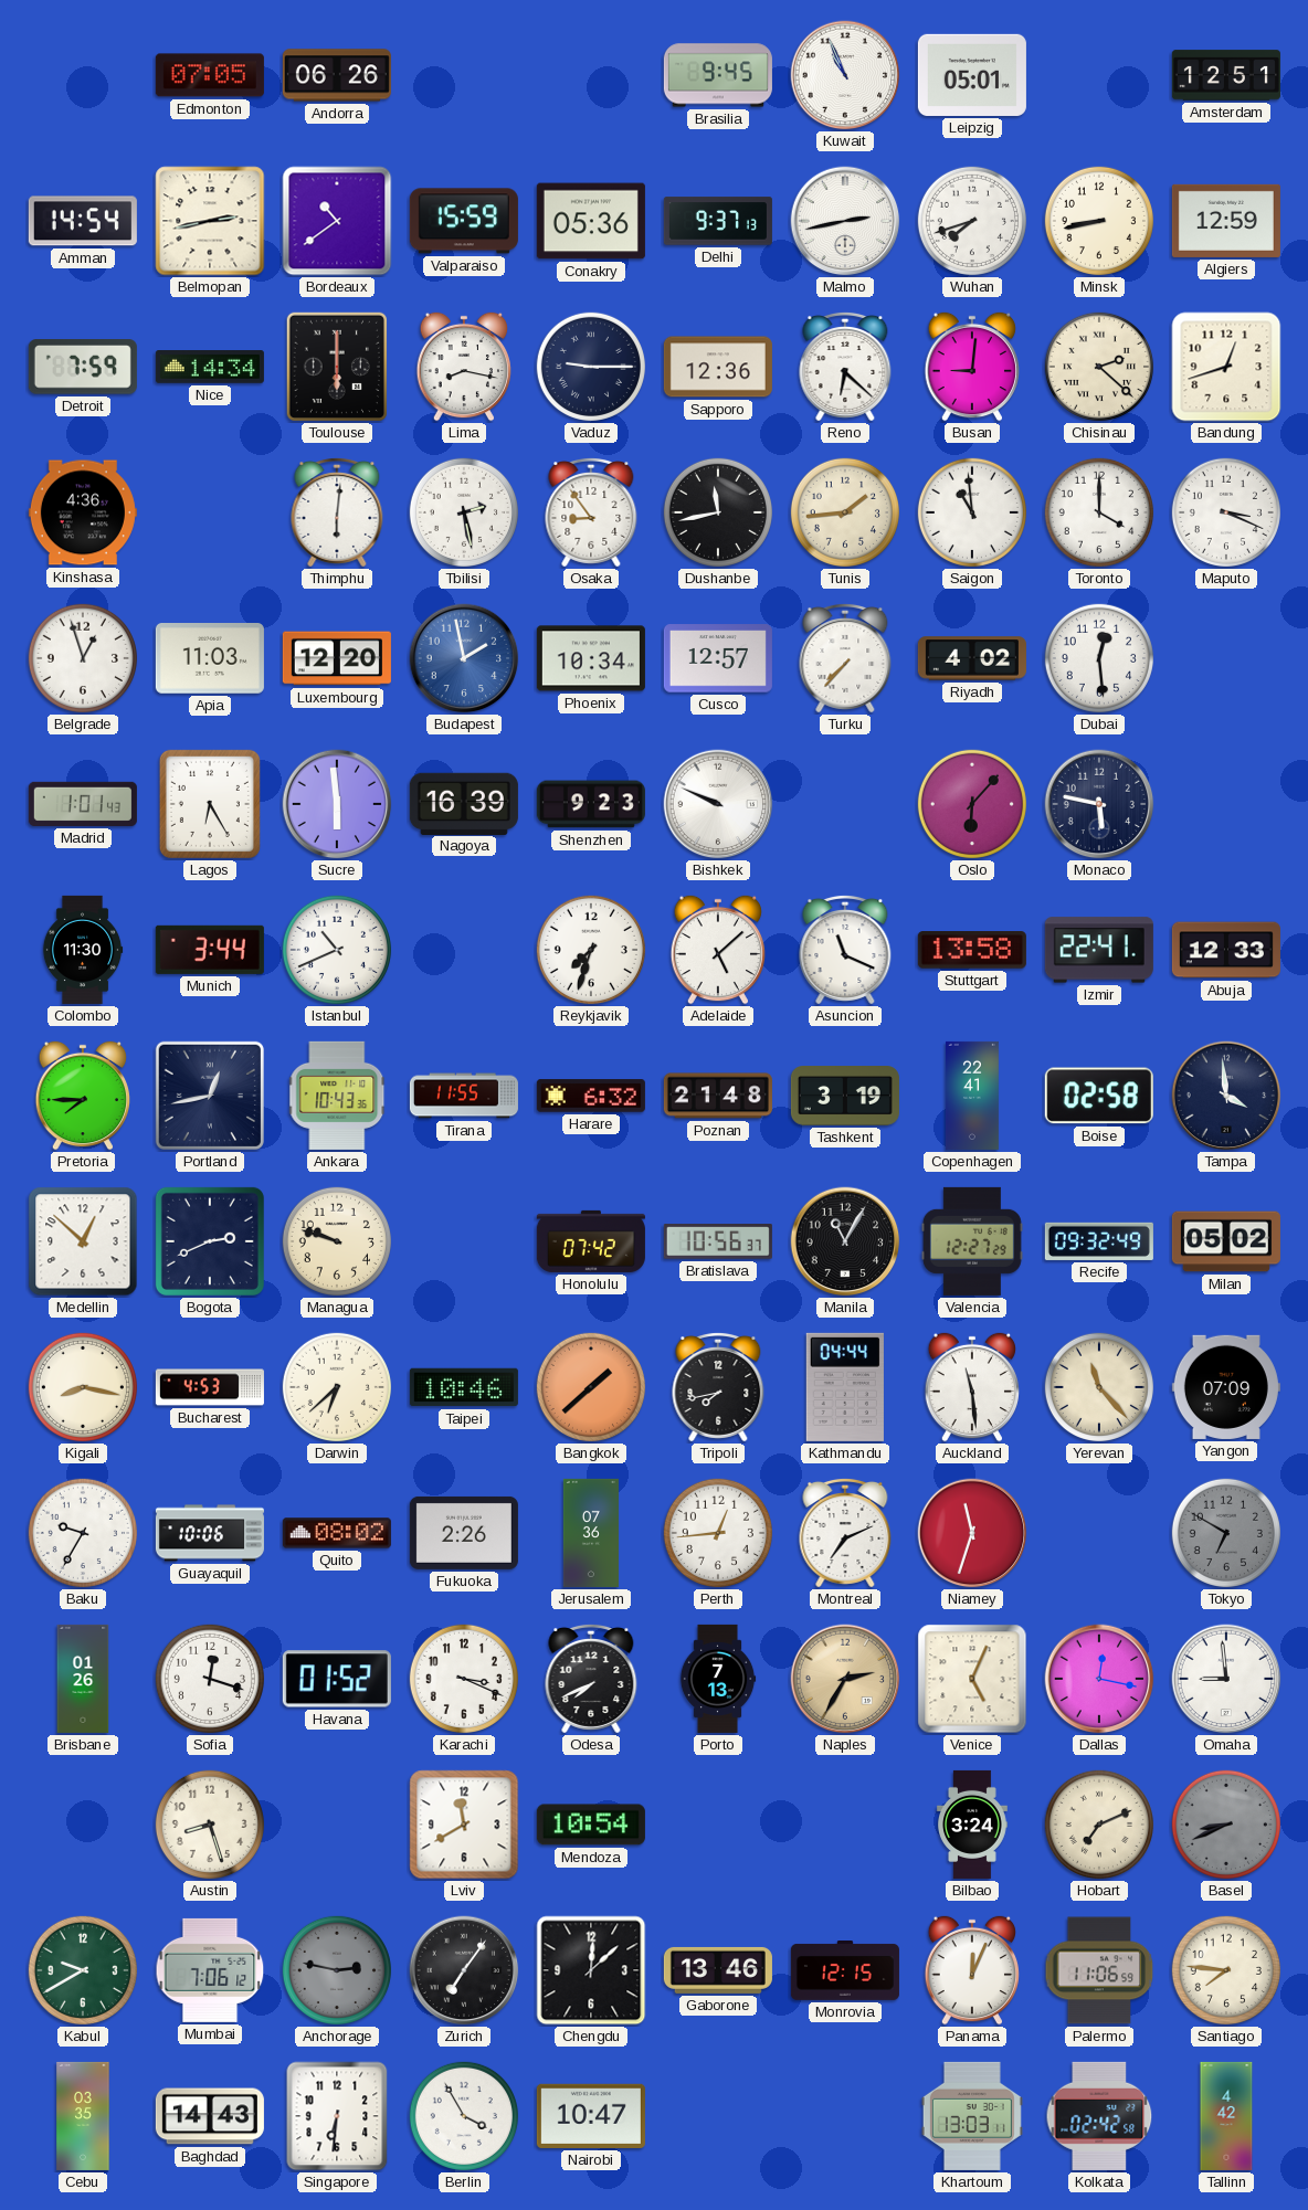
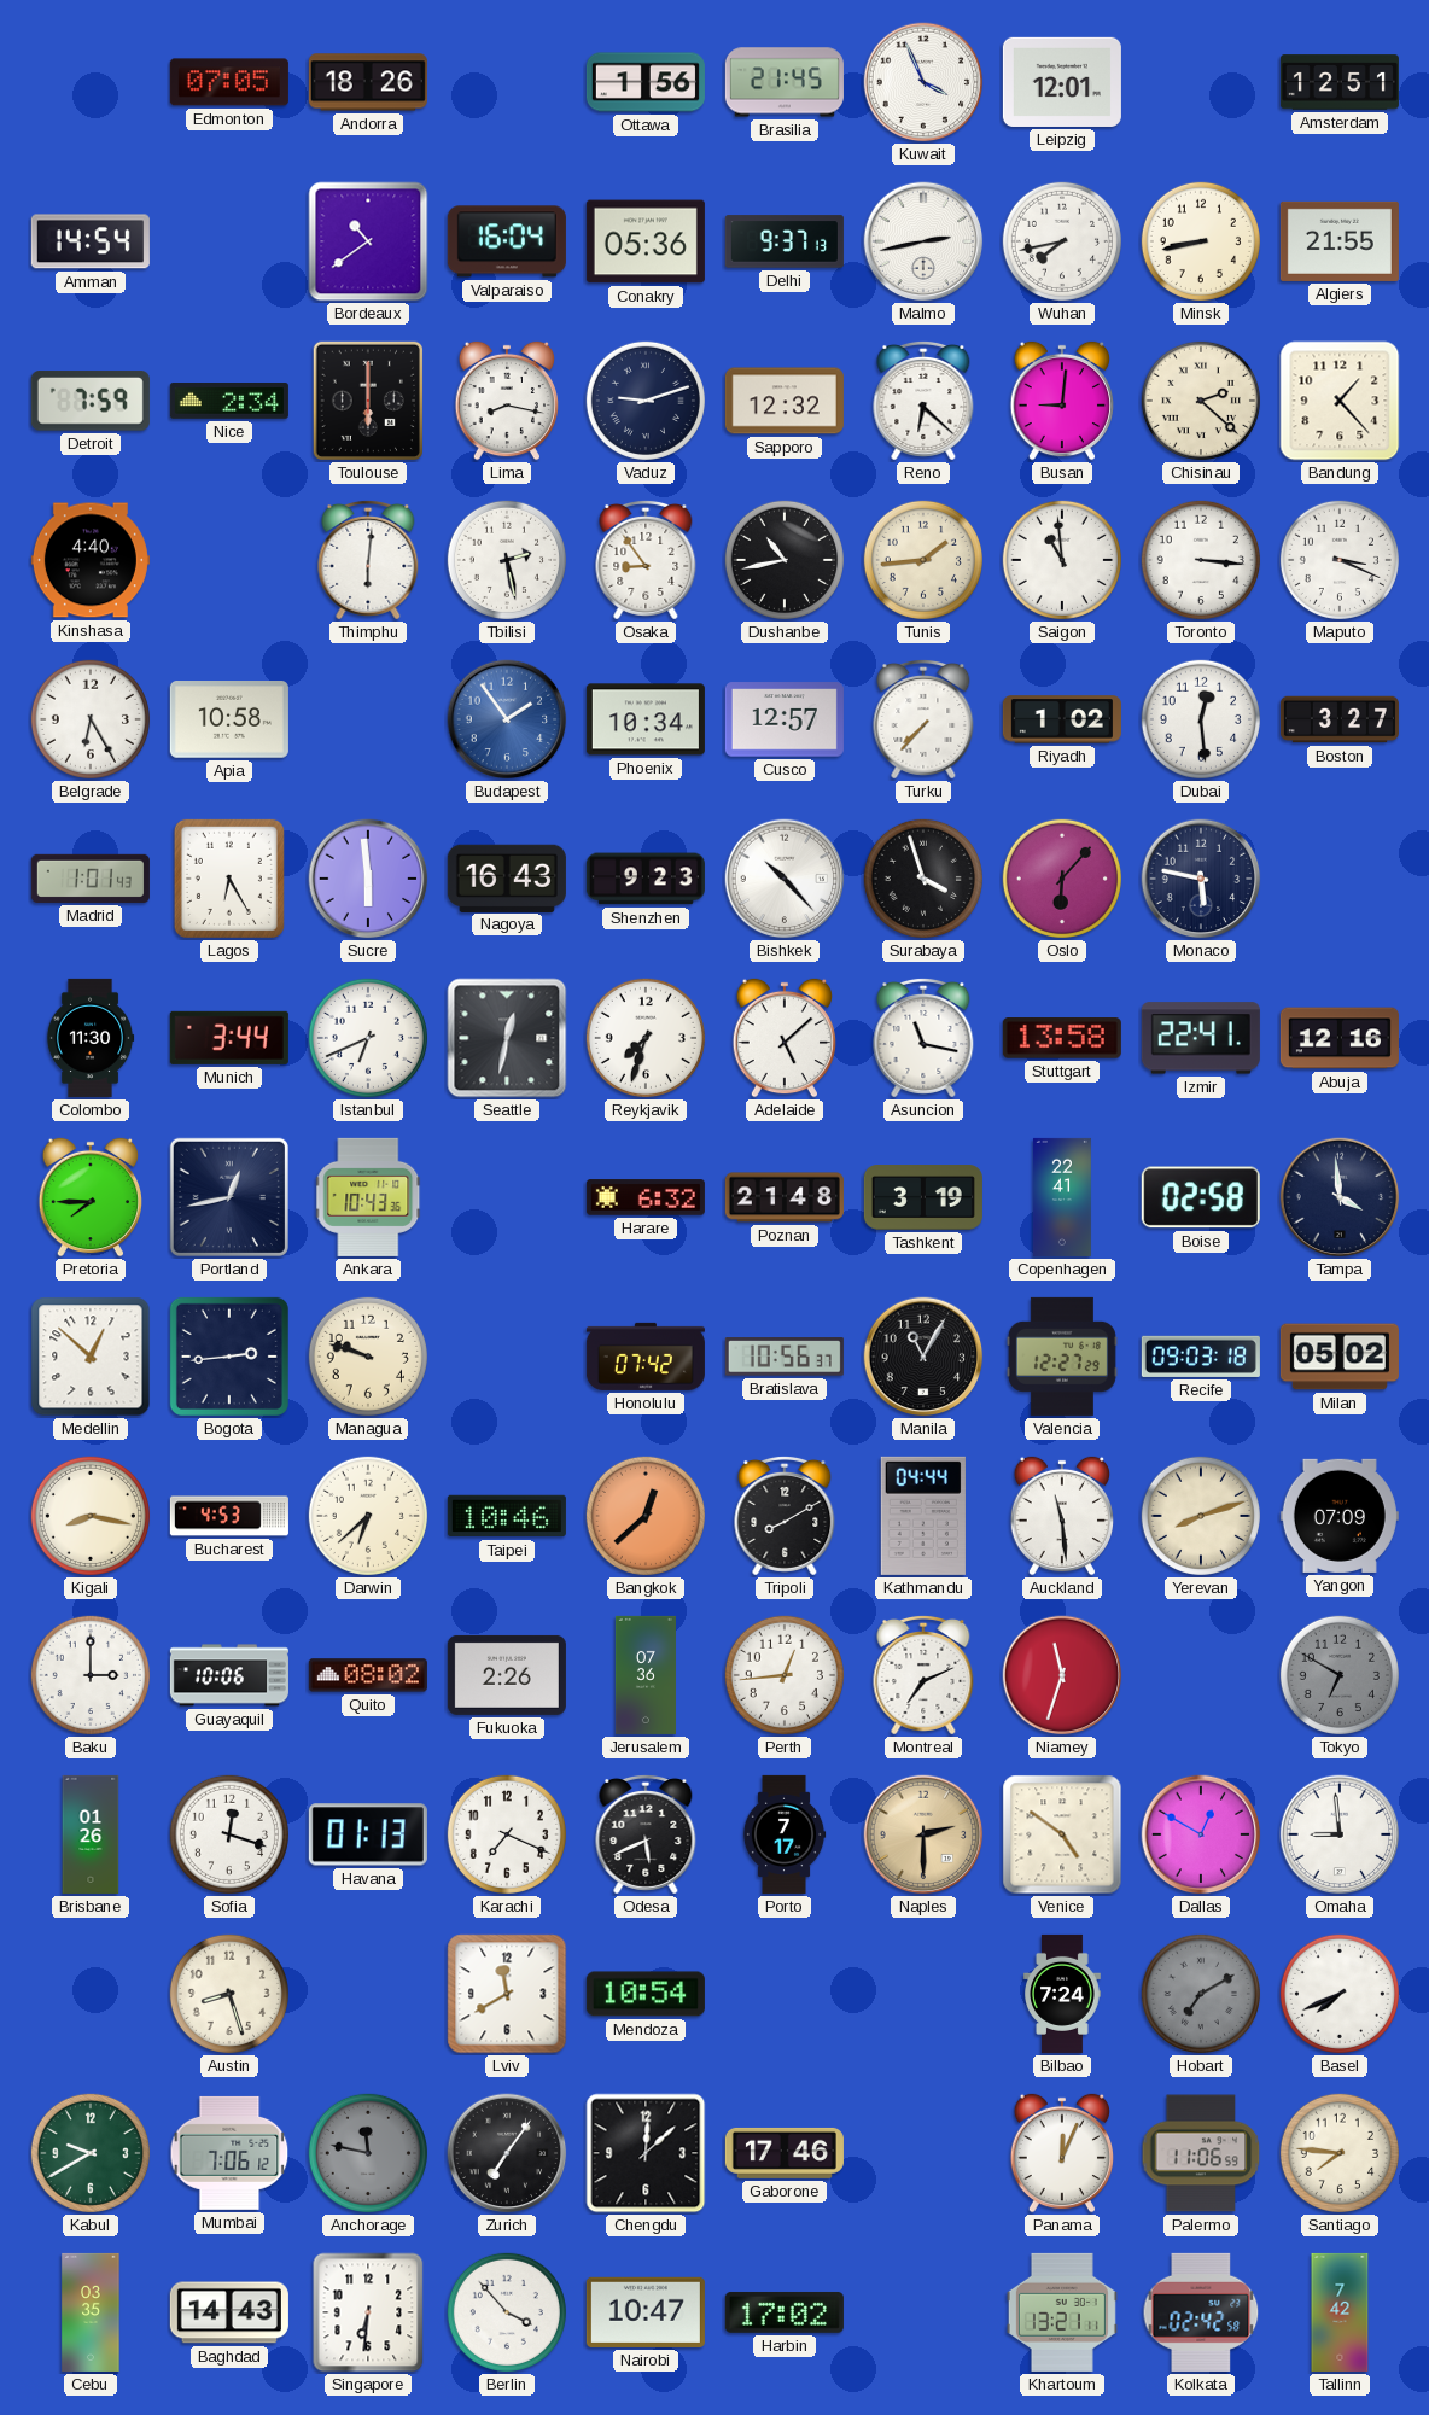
Andorra: 06:26 -> 18:26 (368, 82)
Ottawa: none -> 1:56 (646, 82)
Brasilia: 9:45 -> 21:45 (785, 82)
Kuwait: 10:56 -> 3:56 (923, 82)
Leipzig: 05:01 -> 12:01 (1062, 82)
Belmopan: 2:43 -> none (210, 221)
Valparaiso: 15:59 -> 16:04 (507, 241)
Wuhan: 7:42 -> 7:43 (1062, 241)
Algiers: 12:59 -> 21:55 (1340, 241)
Nice: 14:34 -> 2:34 (229, 402)
Vaduz: 9:15 -> 9:12 (646, 401)
Sapporo: 12:36 -> 12:32 (785, 401)
Bandung: 12:42 -> 1:23 (1340, 401)
Kinshasa: 4:36 -> 4:40 (91, 560)
Dushanbe: 11:43 -> 10:43 (785, 560)
Toronto: 4:00 -> 3:16 (1201, 560)
Belgrade: 12:57 -> 6:25 (91, 719)
Apia: 11:03 -> 10:58 (229, 721)
Luxembourg: 12:20 -> none (337, 658)
Budapest: 1:58 -> 1:54 (507, 719)
Riyadh: 4:02 -> 1:02 (1062, 719)
Boston: none -> 3:27 (1340, 719)
Nagoya: 16:39 -> 16:43 (507, 877)
Bishkek: 9:49 -> 10:23 (785, 879)
Surabaya: none -> 3:57 (923, 879)
Istanbul: 10:41 -> 6:41 (368, 1038)
Seattle: none -> 12:32 (507, 1038)
Asuncion: 11:19 -> 11:17 (923, 1039)
Abuja: 12:33 -> 12:16 (1340, 1038)
Tirana: 11:55 -> none (464, 1096)
Bogota: 2:41 -> 2:44 (229, 1357)
Recife: 09:32 -> 09:03 (1201, 1357)
Bangkok: 1:38 -> 12:38 (646, 1516)
Tripoli: 7:43 -> 8:10 (785, 1517)
Yerevan: 11:23 -> 8:12 (1201, 1516)
Baku: 9:35 -> 3:00 (91, 1675)
Havana: 01:52 -> 01:13 (368, 1834)
Karachi: 3:19 -> 7:19 (507, 1834)
Odesa: 7:41 -> 5:41 (646, 1836)
Porto: 7:13 -> 7:17 (785, 1834)
Naples: 2:35 -> 2:30 (923, 1834)
Venice: 5:04 -> 4:51 (1062, 1834)
Dallas: 12:17 -> 12:50 (1201, 1834)
Bilbao: 3:24 -> 7:24 (1063, 1994)
Hobart: 7:11 -> 7:10 (1201, 1994)
Hobart dial: cream -> grey (1201, 1994)
Basel: 8:41 -> 7:41 (1340, 1994)
Basel dial: grey -> white (1340, 1994)
Anchorage: 2:47 -> 11:47 (368, 2153)
Gaborone: 13:46 -> 17:46 (785, 2153)
Monrovia: 12:15 -> none (845, 1971)
Berlin: 3:55 -> 3:53 (507, 2312)
Harbin: none -> 17:02 (785, 2312)
Khartoum: 13:03 -> 13:21 (1062, 2312)
Tallinn: 4:42 -> 7:42 (1340, 2312)
